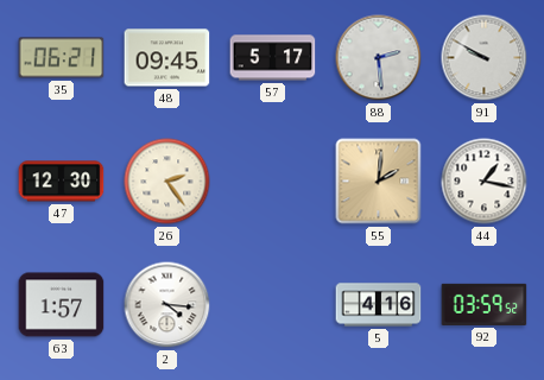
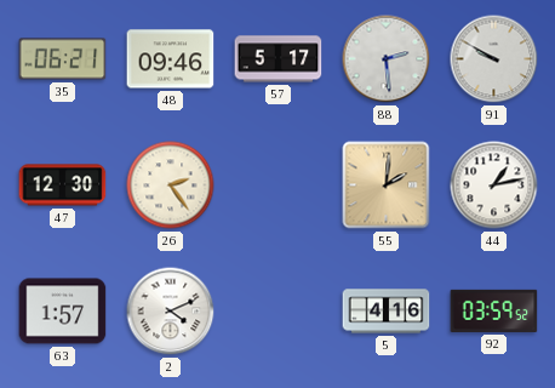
48: 09:45 -> 09:46 (171, 59)
44: 1:17 -> 1:13 (494, 186)
2: 4:16 -> 4:11 (171, 312)
